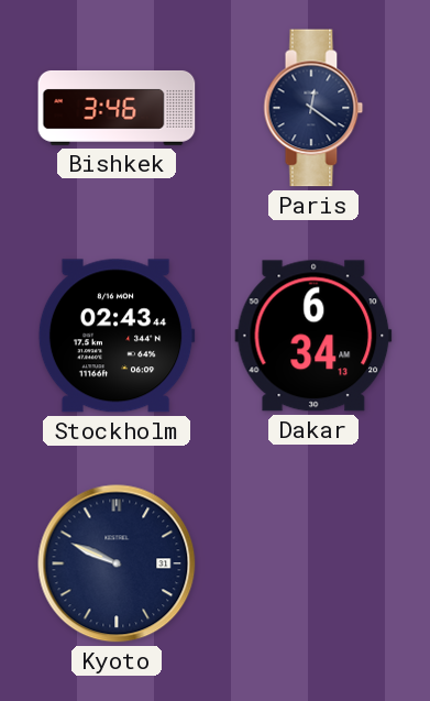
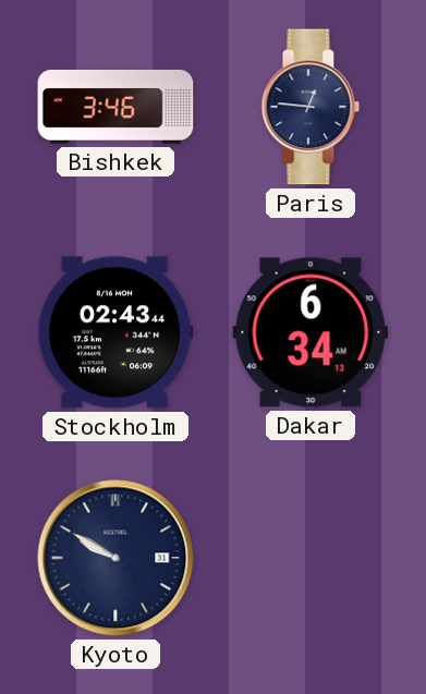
Paris: 12:21 -> 12:46 (311, 107)
Kyoto: 9:49 -> 9:50 (115, 558)
